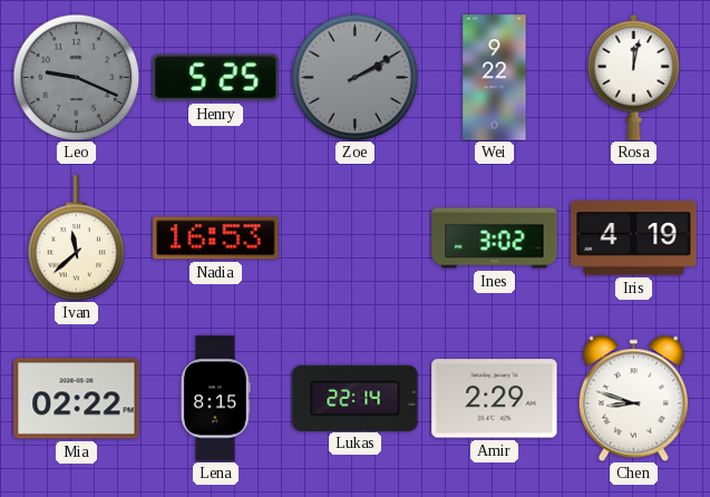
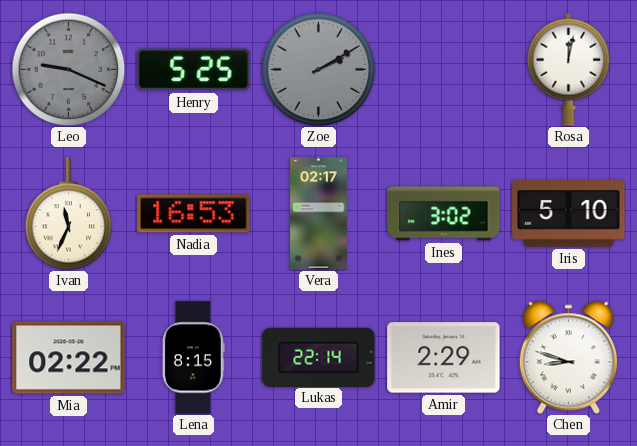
Wei: 9:22 -> none (495, 78)
Ivan: 11:38 -> 11:34 (69, 214)
Vera: none -> 02:17 (319, 214)
Iris: 4:19 -> 5:10 (569, 214)
